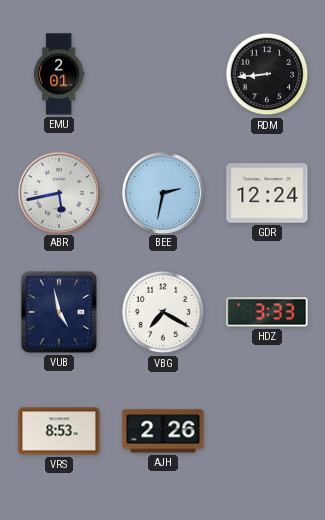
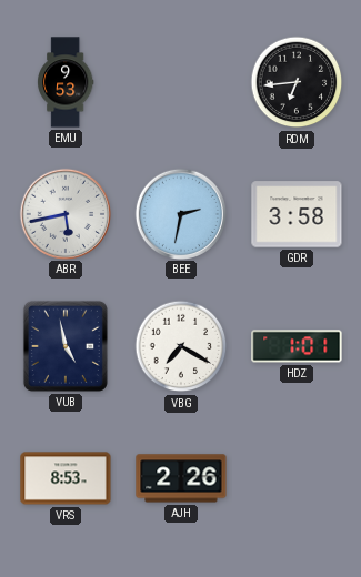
EMU: 2:01 -> 9:53 (67, 82)
RDM: 8:44 -> 6:44 (297, 82)
GDR: 12:24 -> 3:58 (297, 214)
HDZ: 3:33 -> 1:01 (297, 346)
